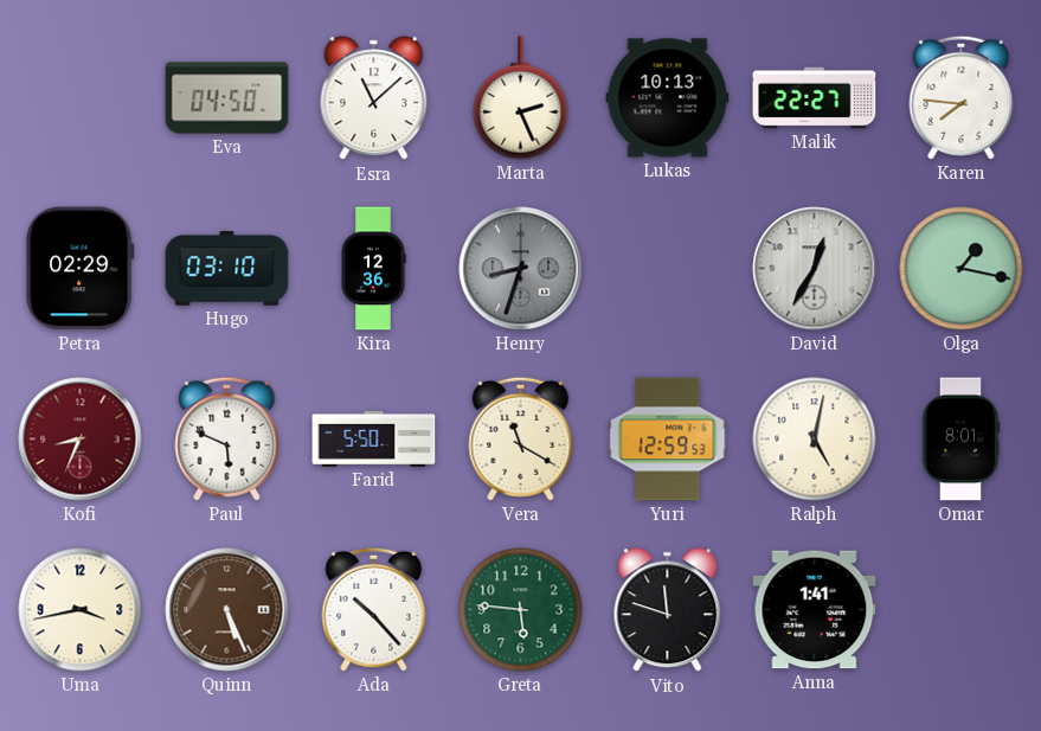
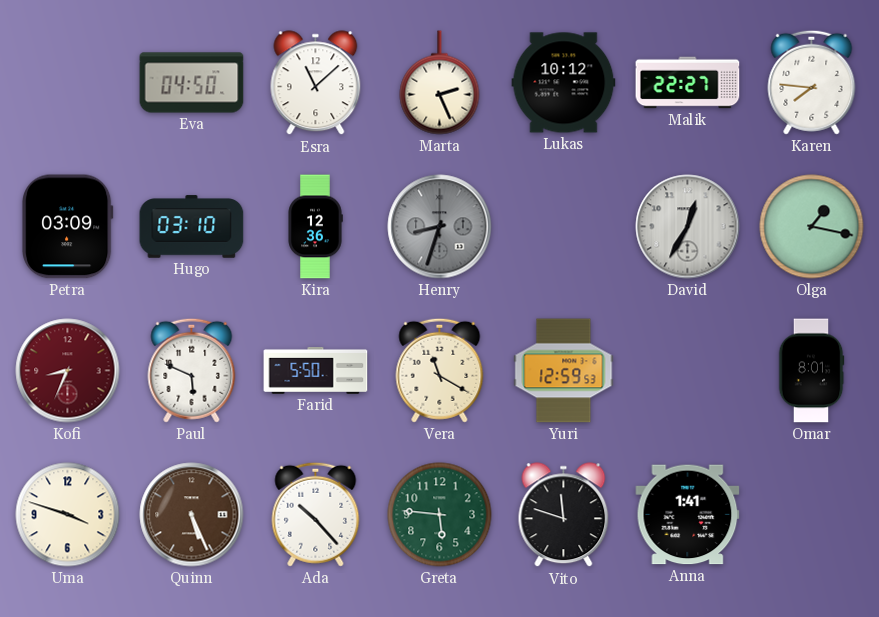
Lukas: 10:13 -> 10:12 (564, 83)
Petra: 02:29 -> 03:09 (67, 227)
Ralph: 5:02 -> none (815, 440)
Uma: 3:43 -> 3:48 (68, 515)
